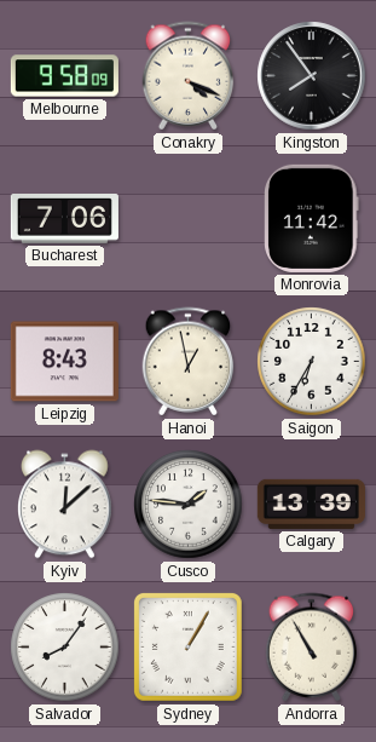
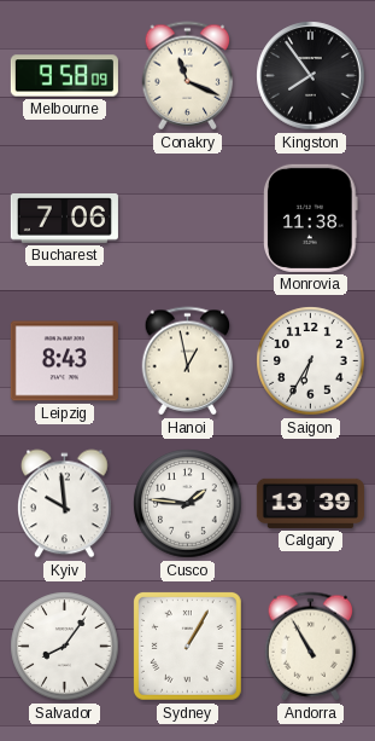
Conakry: 4:19 -> 11:19 (188, 76)
Monrovia: 11:42 -> 11:38 (311, 218)
Kyiv: 12:08 -> 9:59 (65, 504)
